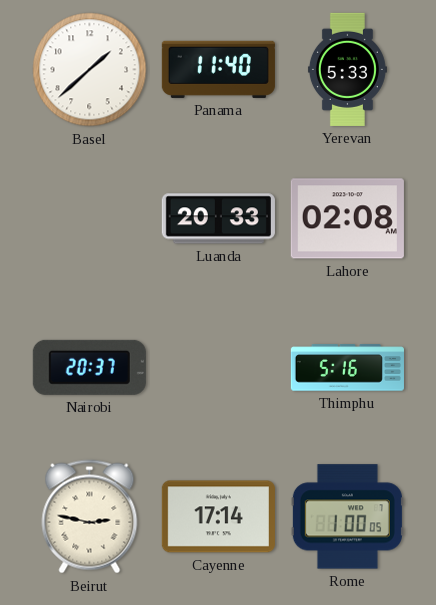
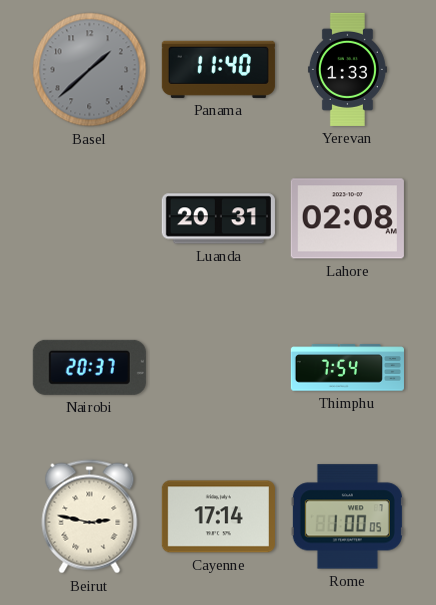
Basel dial: white -> grey (90, 70)
Yerevan: 5:33 -> 1:33 (347, 69)
Luanda: 20:33 -> 20:31 (218, 219)
Thimphu: 5:16 -> 7:54 (347, 368)
